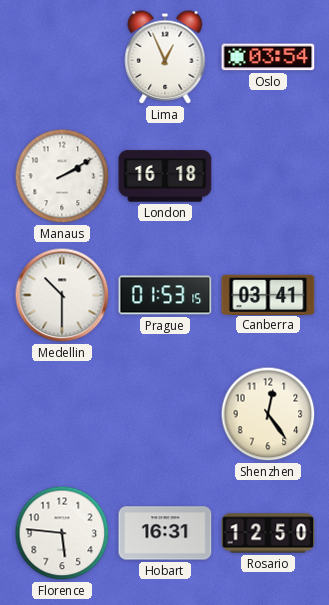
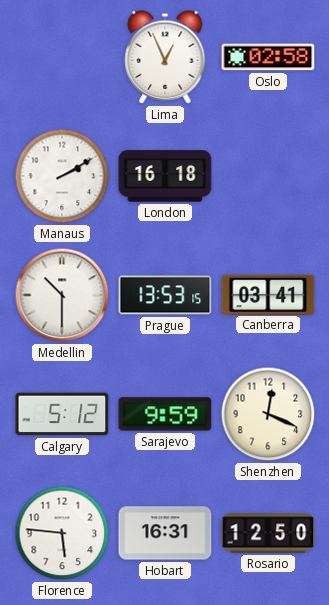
Oslo: 03:54 -> 02:58 (268, 57)
Prague: 01:53 -> 13:53 (165, 295)
Calgary: none -> 5:12 (62, 414)
Sarajevo: none -> 9:59 (165, 414)
Shenzhen: 12:24 -> 12:19 (268, 414)
